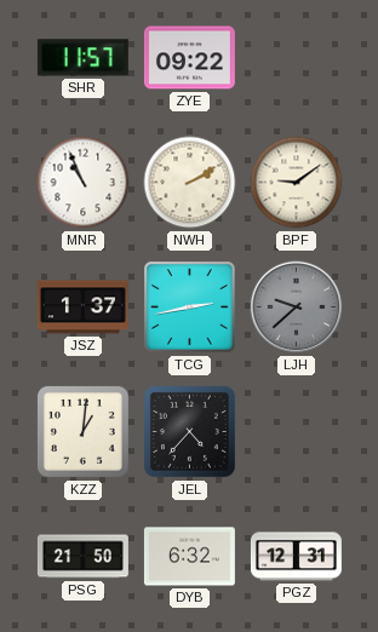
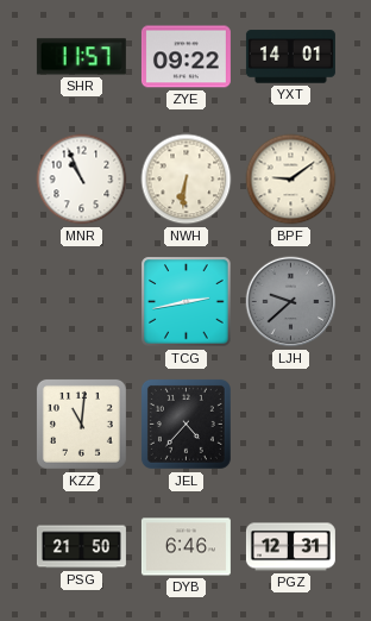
YXT: none -> 14:01 (290, 57)
NWH: 2:10 -> 6:31 (187, 180)
JSZ: 1:37 -> none (82, 308)
KZZ: 1:01 -> 11:01 (81, 424)
DYB: 6:32 -> 6:46 (185, 547)
